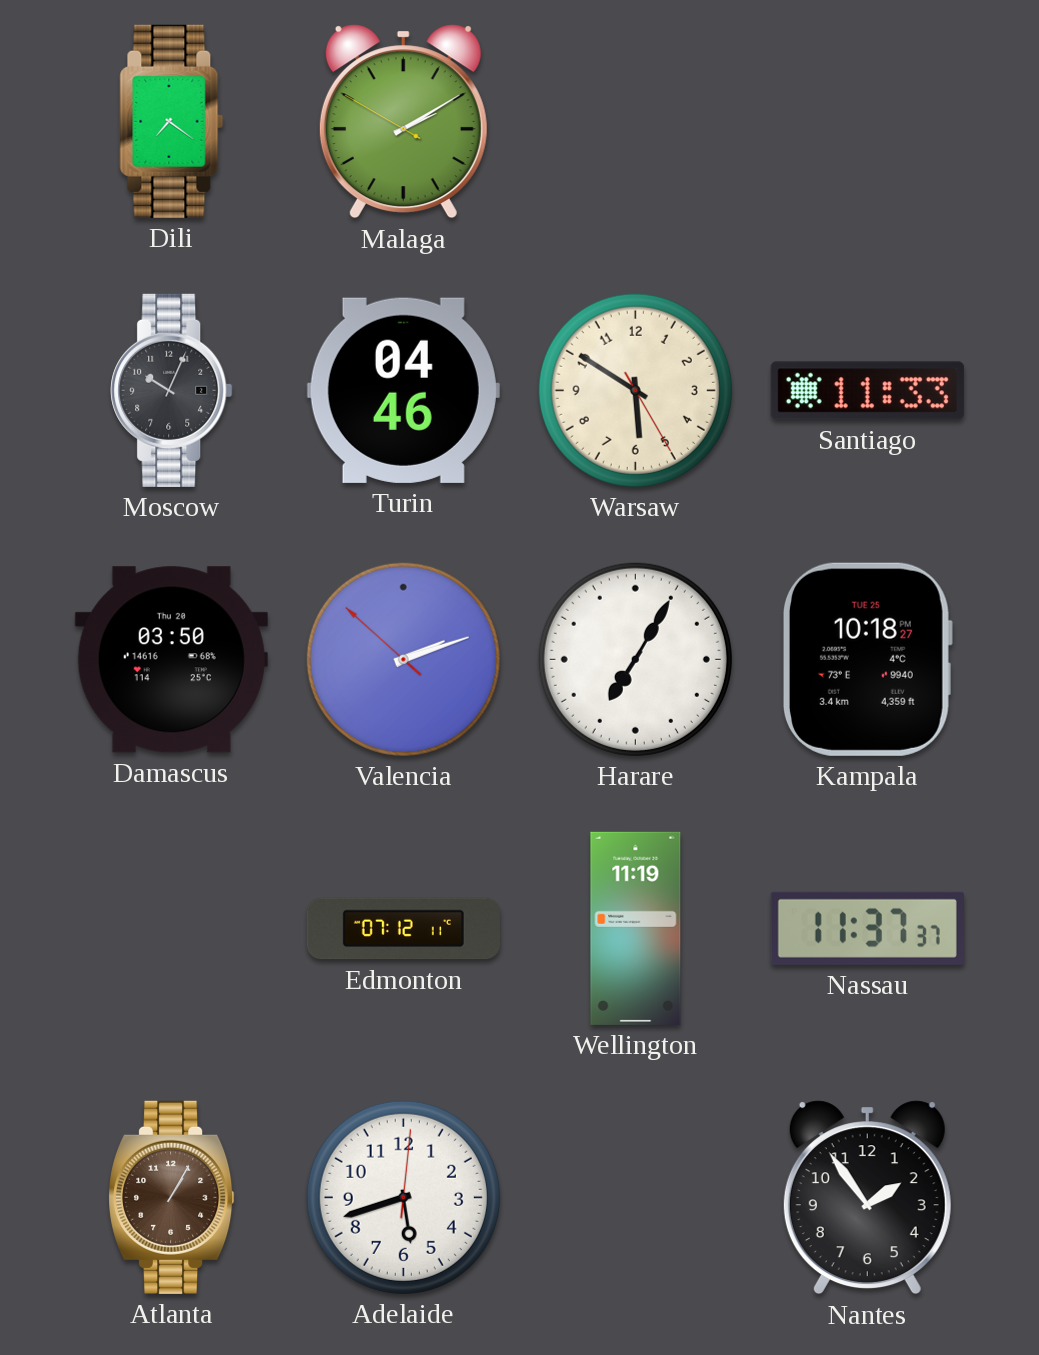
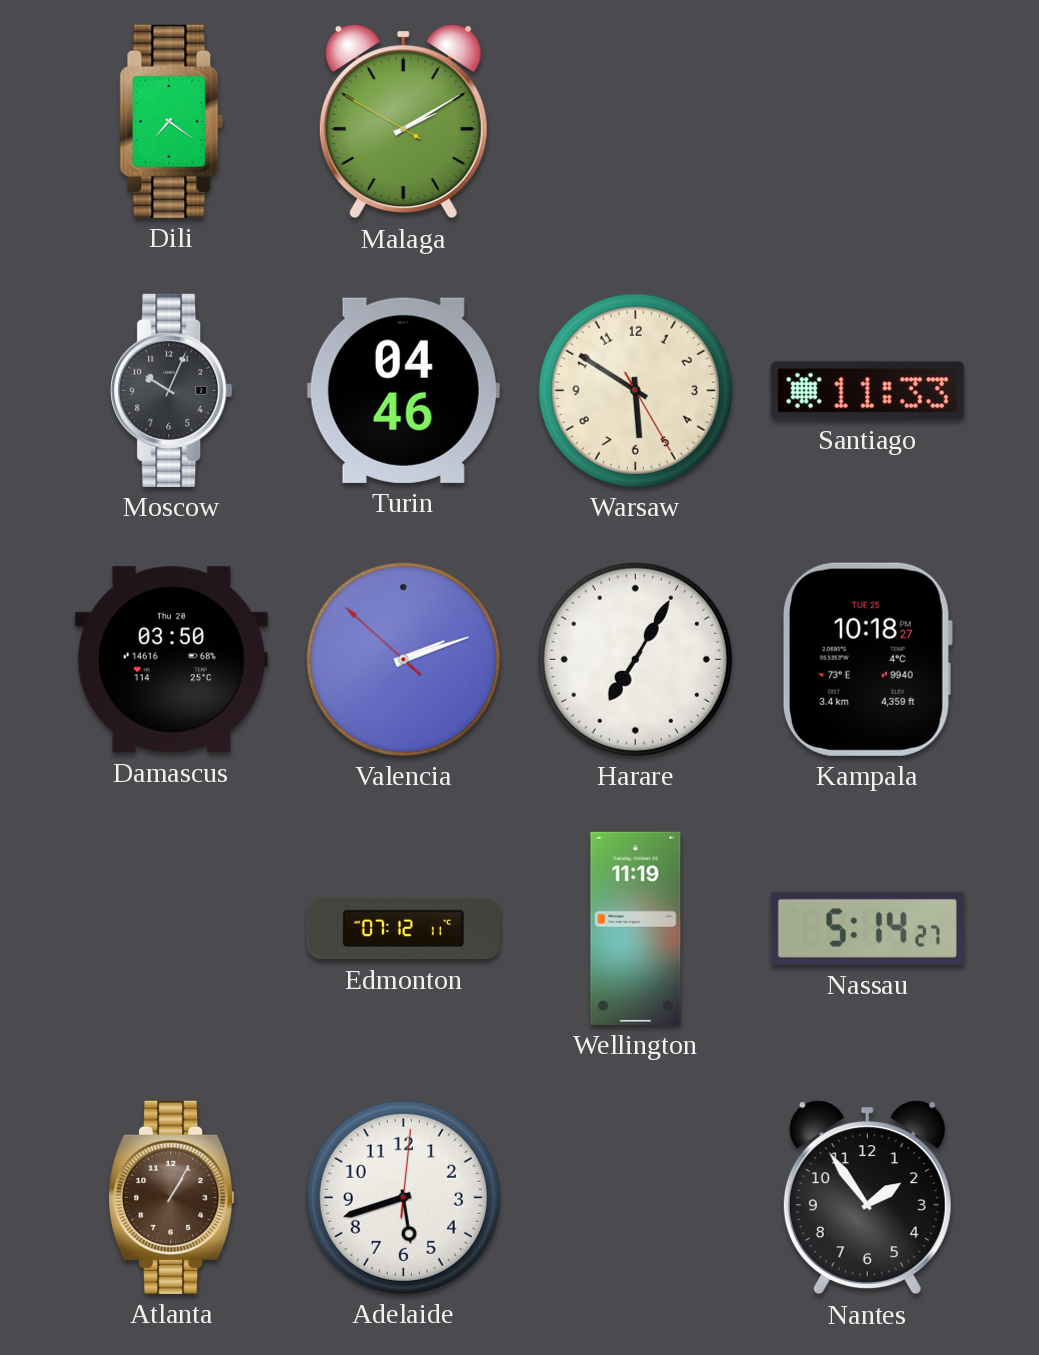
Nassau: 11:37 -> 5:14 (867, 928)
